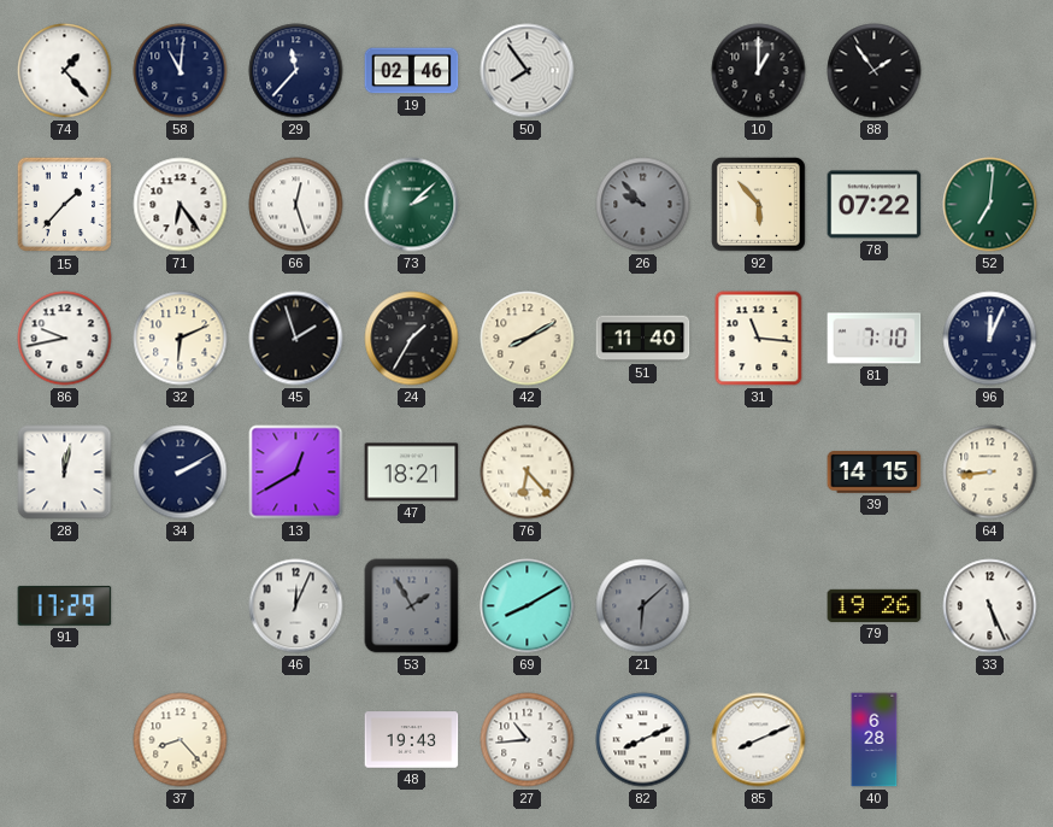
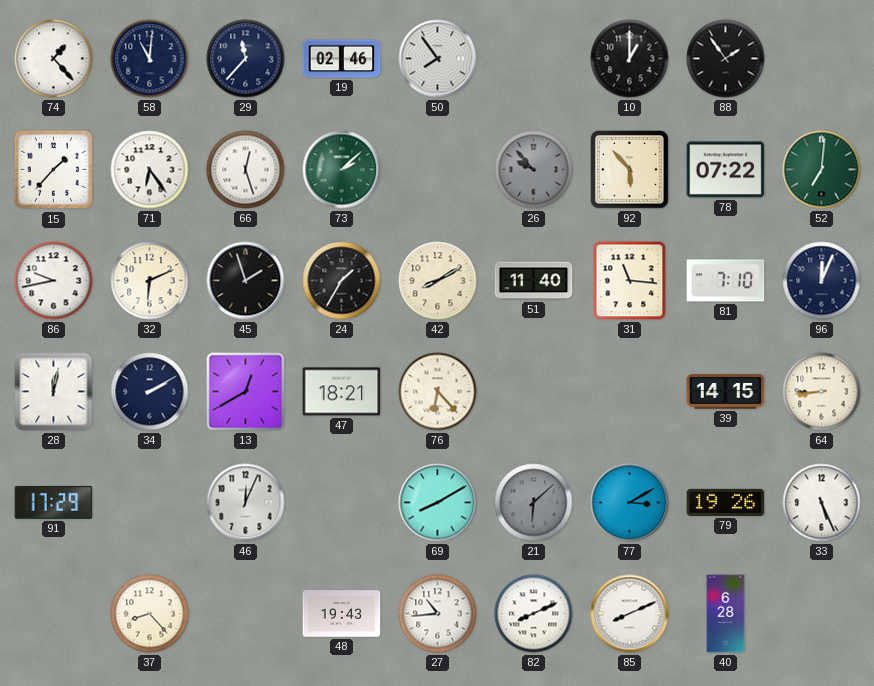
53: 1:55 -> none (412, 606)
77: none -> 3:10 (630, 503)
